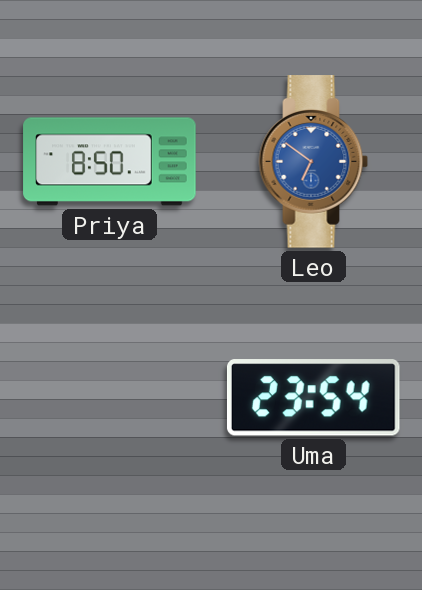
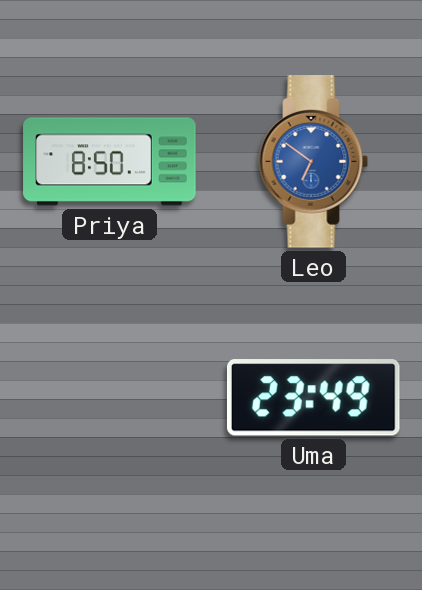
Uma: 23:54 -> 23:49 (313, 398)
